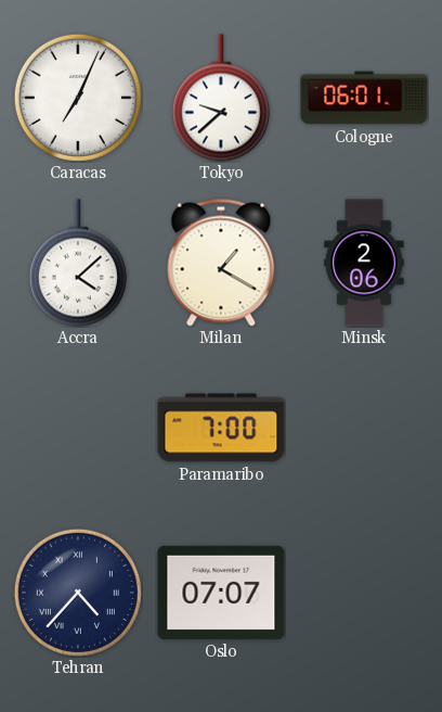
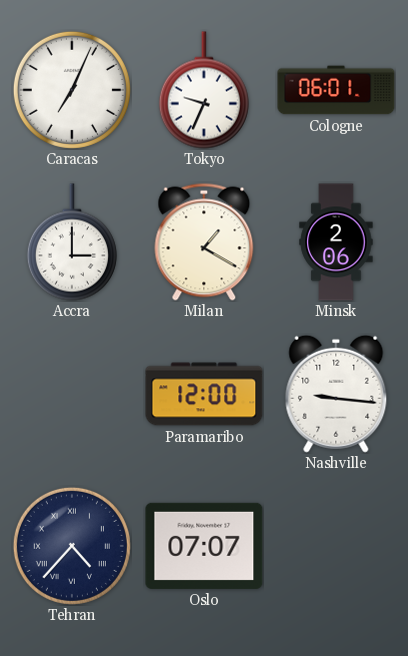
Tokyo: 9:38 -> 9:34 (204, 90)
Accra: 4:08 -> 3:00 (72, 242)
Paramaribo: 7:00 -> 12:00 (204, 394)
Nashville: none -> 9:16 (336, 394)
